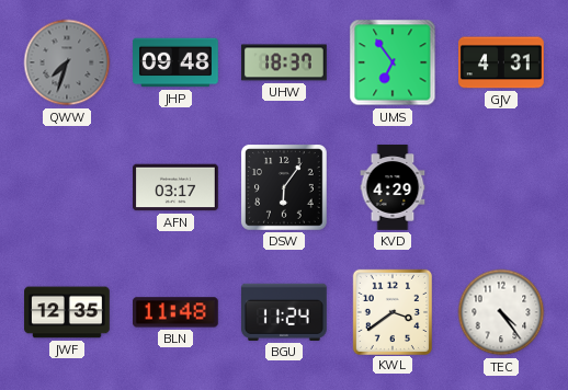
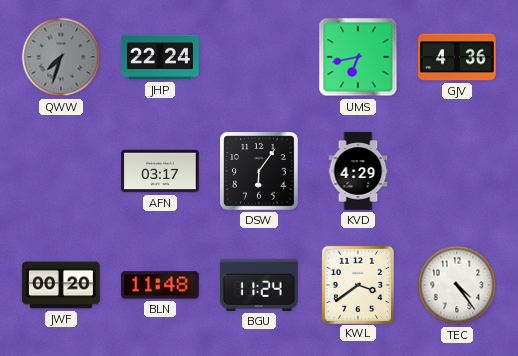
JHP: 09:48 -> 22:24 (160, 57)
UHW: 18:37 -> none (284, 62)
UMS: 6:54 -> 6:43 (358, 57)
GJV: 4:31 -> 4:36 (458, 57)
JWF: 12:35 -> 00:20 (61, 285)
